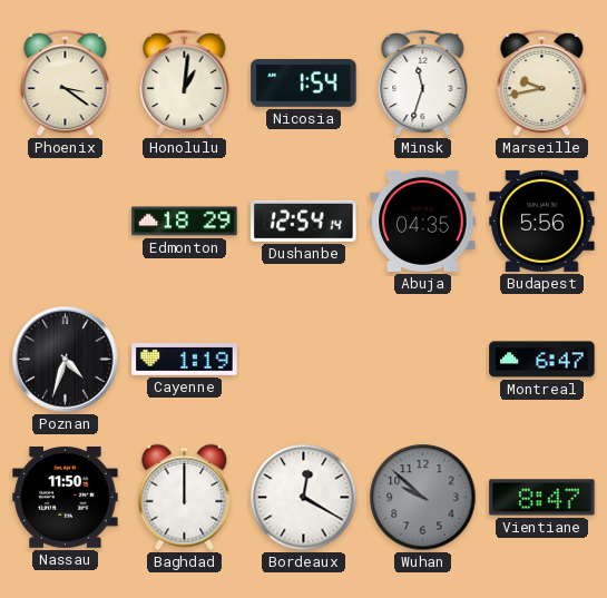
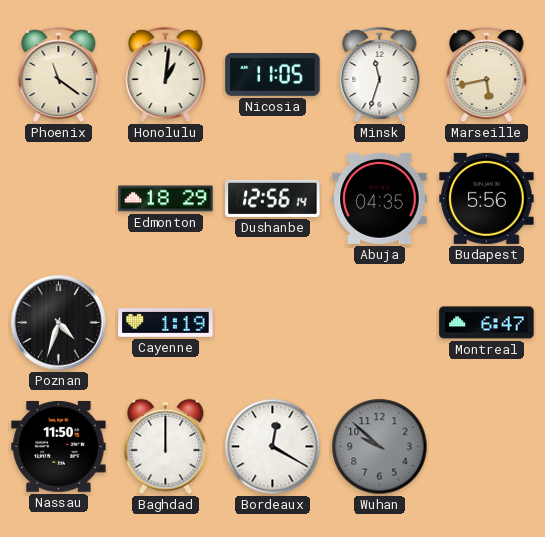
Phoenix: 3:21 -> 11:21 (59, 75)
Nicosia: 1:54 -> 11:05 (273, 75)
Marseille: 9:43 -> 5:43 (487, 75)
Dushanbe: 12:54 -> 12:56 (273, 198)
Vientiane: 8:47 -> none (542, 498)
